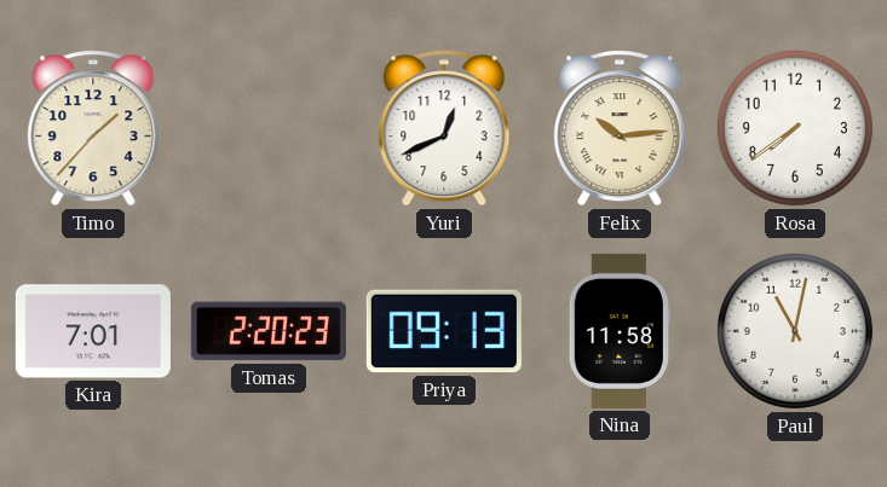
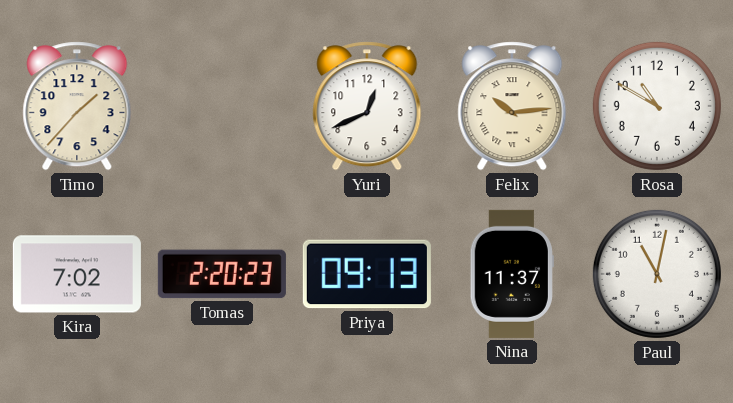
Rosa: 7:39 -> 10:50 (657, 106)
Kira: 7:01 -> 7:02 (77, 274)
Nina: 11:58 -> 11:37 (512, 274)
